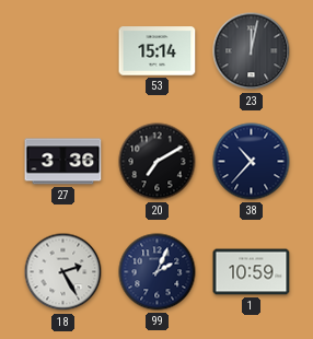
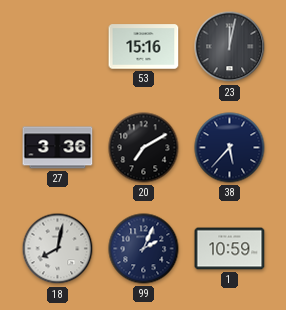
53: 15:14 -> 15:16 (144, 47)
38: 10:37 -> 5:37 (230, 148)
18: 2:25 -> 8:02 (58, 249)
